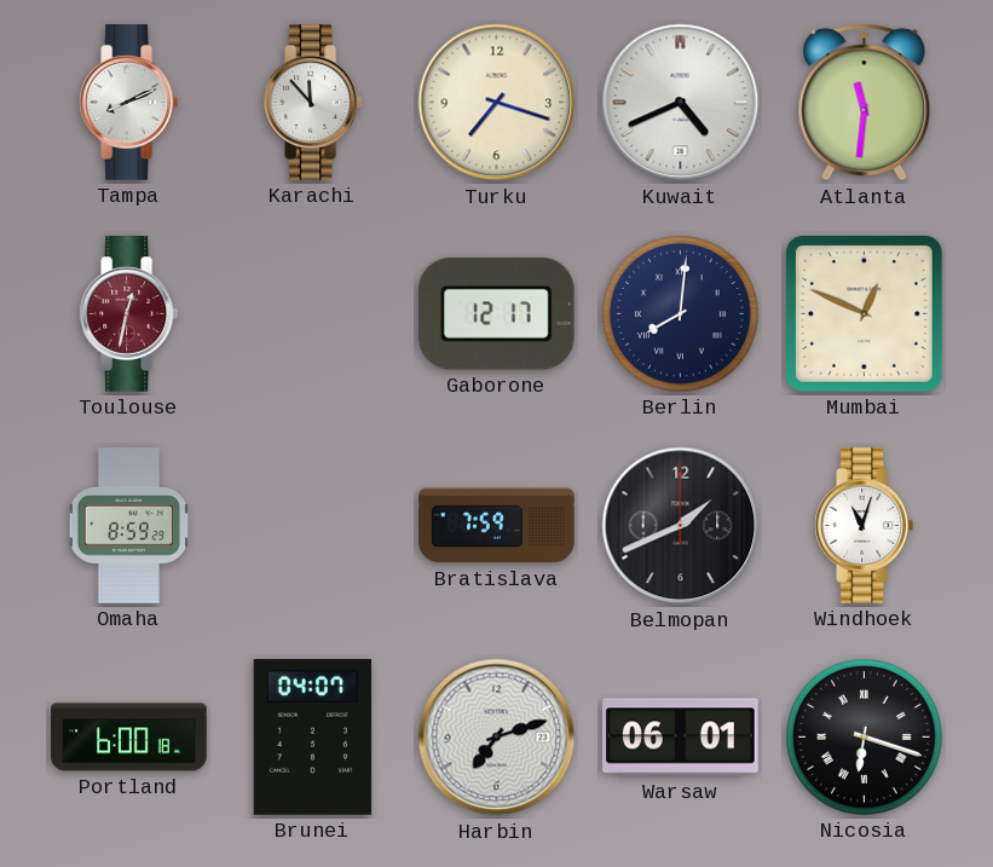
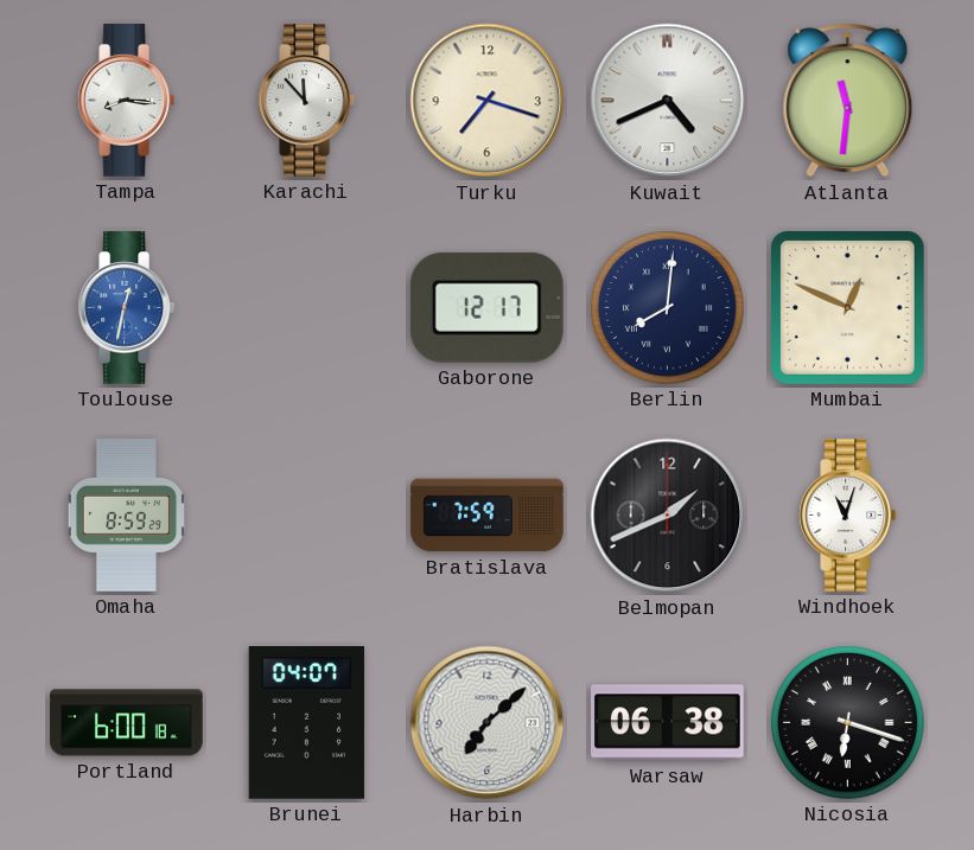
Tampa: 8:11 -> 8:16 (126, 101)
Toulouse dial: burgundy -> blue (126, 308)
Harbin: 7:12 -> 7:08 (488, 723)
Warsaw: 06:01 -> 06:38 (668, 723)
